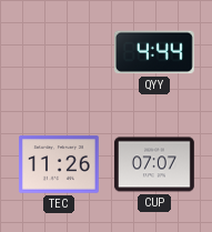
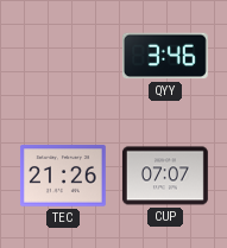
QYY: 4:44 -> 3:46 (165, 56)
TEC: 11:26 -> 21:26 (63, 176)
